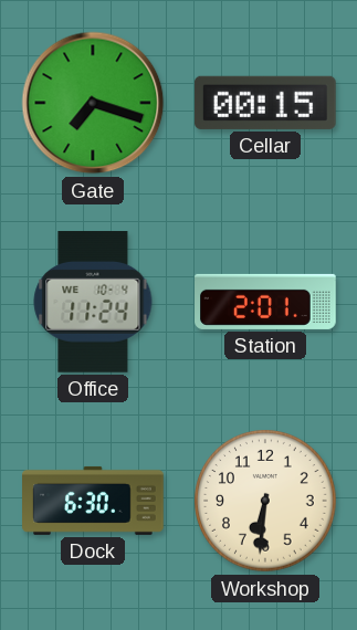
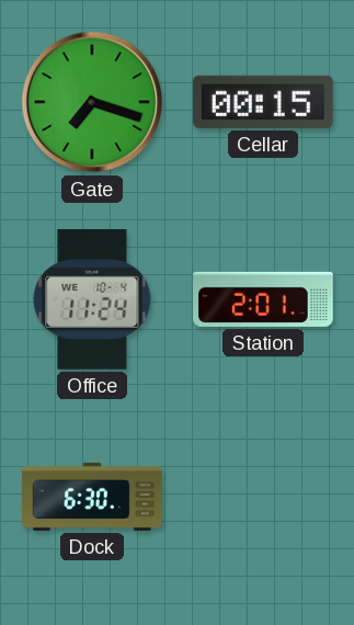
Workshop: 6:31 -> none (265, 501)
